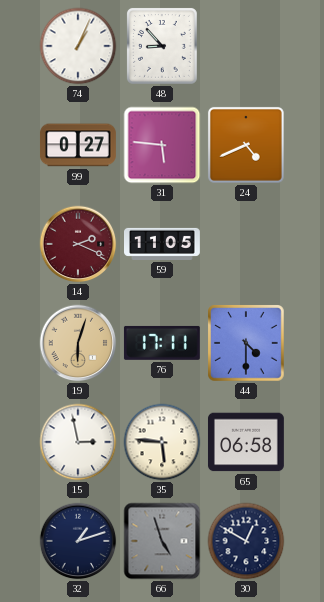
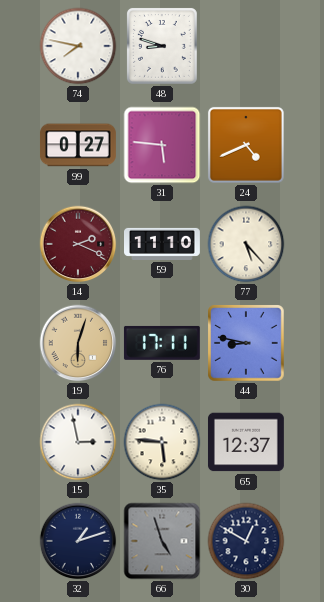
74: 1:04 -> 7:47 (78, 46)
48: 8:53 -> 8:48 (162, 46)
59: 11:05 -> 11:10 (163, 244)
77: none -> 5:23 (246, 244)
44: 4:30 -> 8:47 (246, 343)
65: 06:58 -> 12:37 (246, 442)
